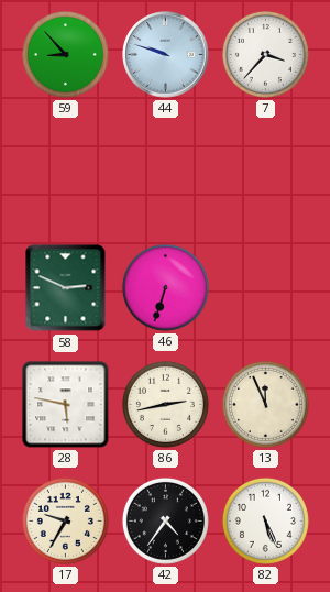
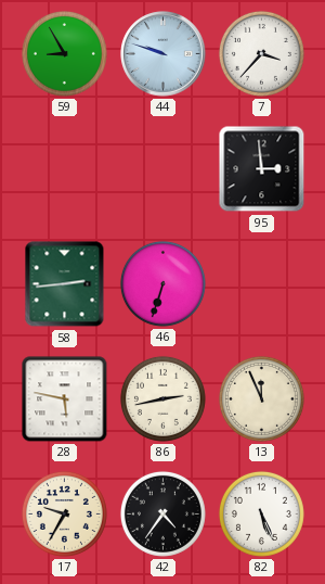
59: 8:53 -> 8:55 (64, 53)
95: none -> 2:59 (262, 169)
58: 2:49 -> 2:44 (65, 284)
